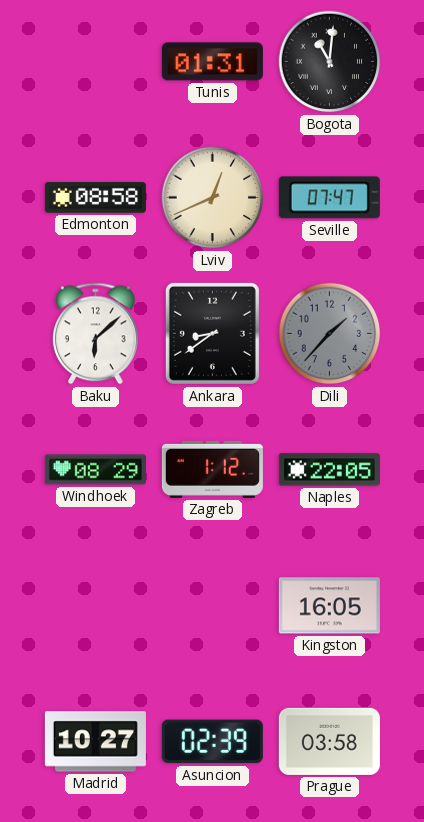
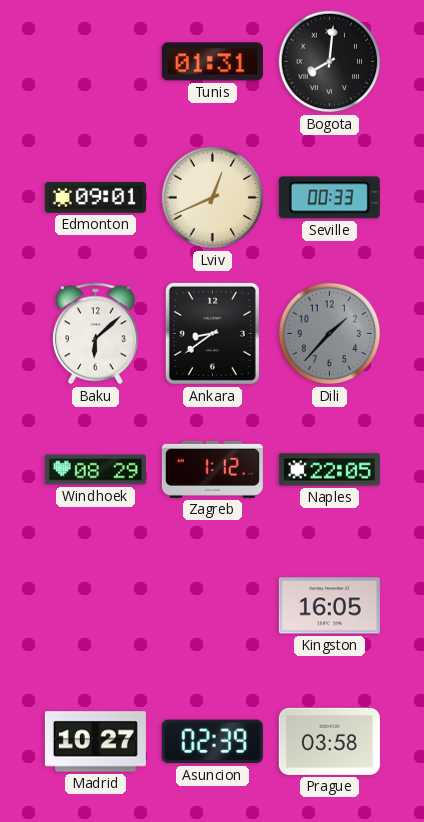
Bogota: 11:01 -> 8:01 (330, 62)
Edmonton: 08:58 -> 09:01 (95, 198)
Seville: 07:47 -> 00:33 (329, 198)
